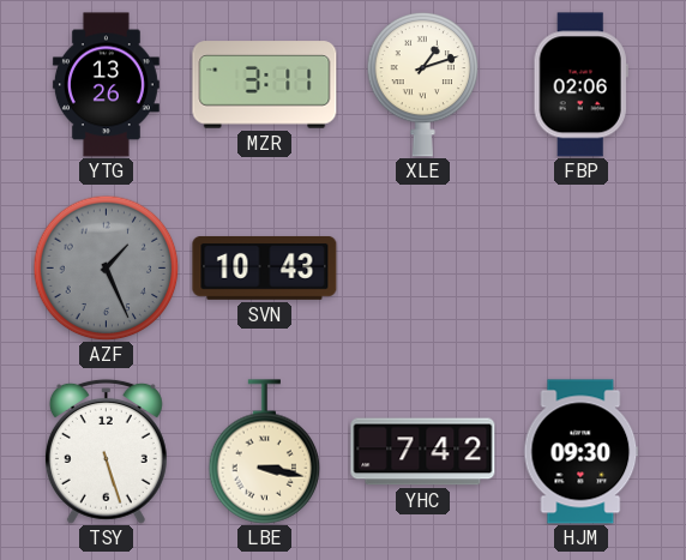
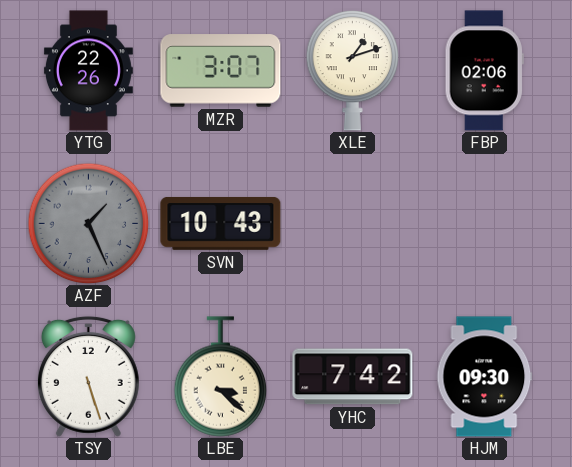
YTG: 13:26 -> 22:26 (88, 71)
MZR: 3:11 -> 3:07 (221, 71)
LBE: 3:17 -> 3:22 (221, 377)
